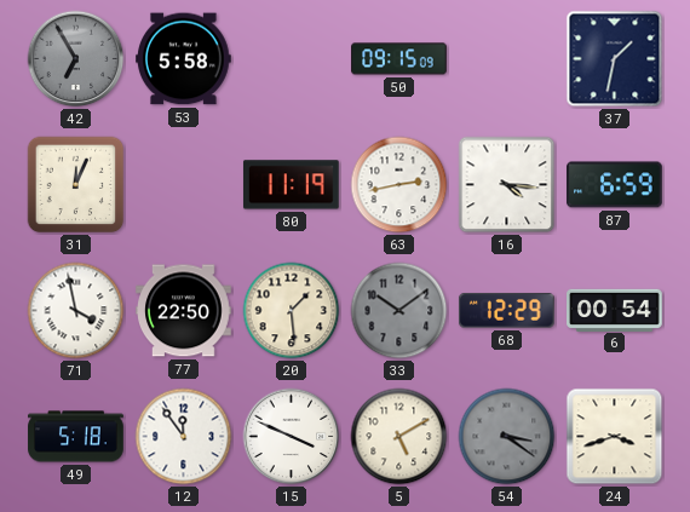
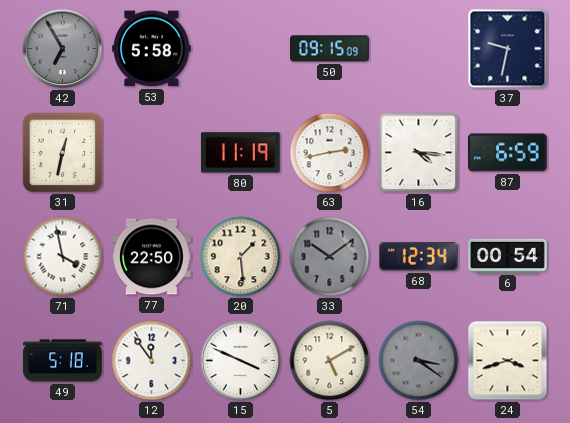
37: 1:32 -> 9:32 (508, 49)
31: 12:04 -> 12:32 (63, 153)
68: 12:29 -> 12:34 (418, 257)
